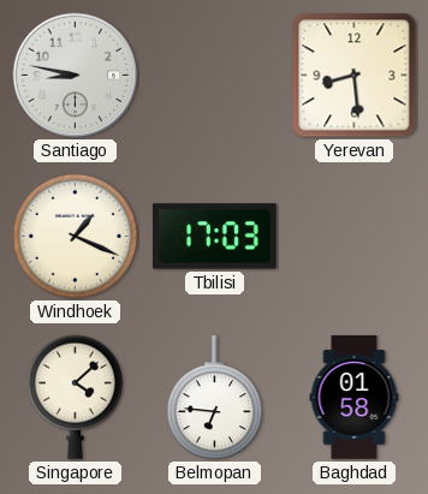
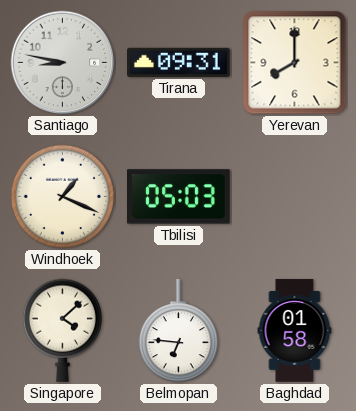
Tirana: none -> 09:31 (179, 62)
Yerevan: 8:29 -> 8:00 (295, 63)
Tbilisi: 17:03 -> 05:03 (179, 197)
